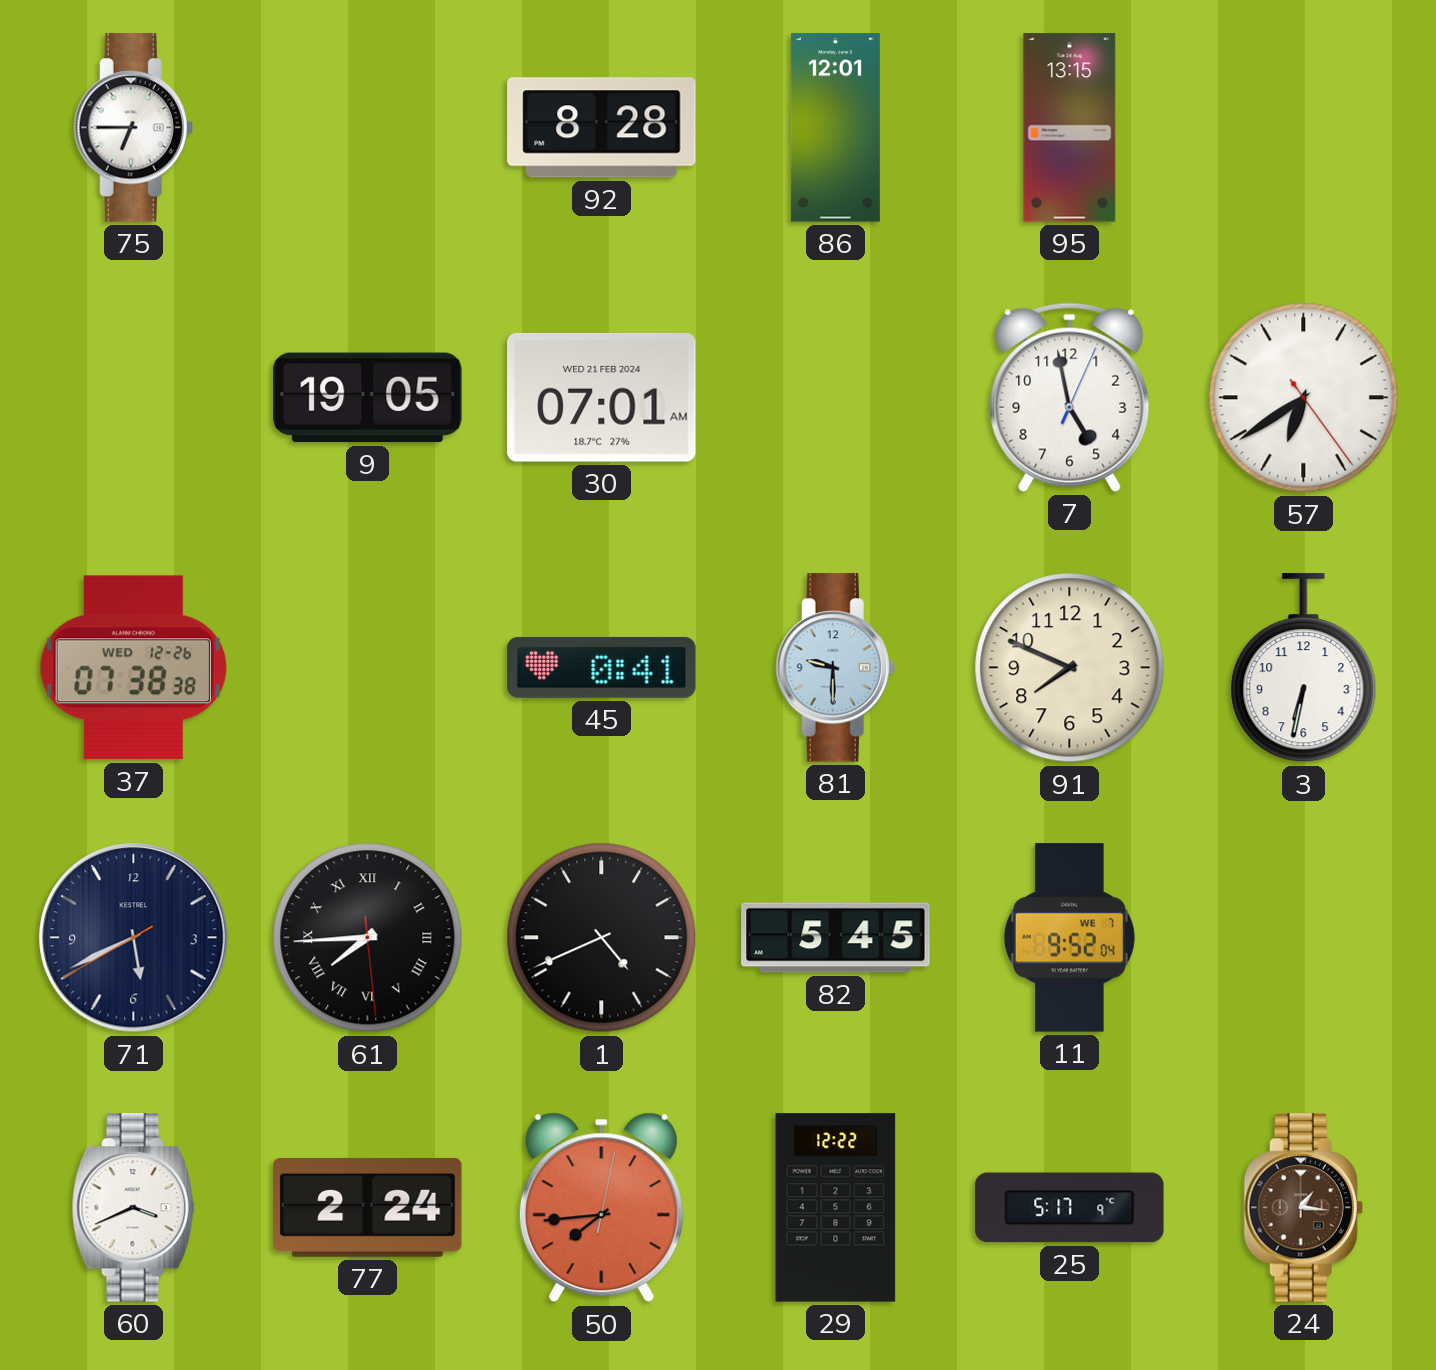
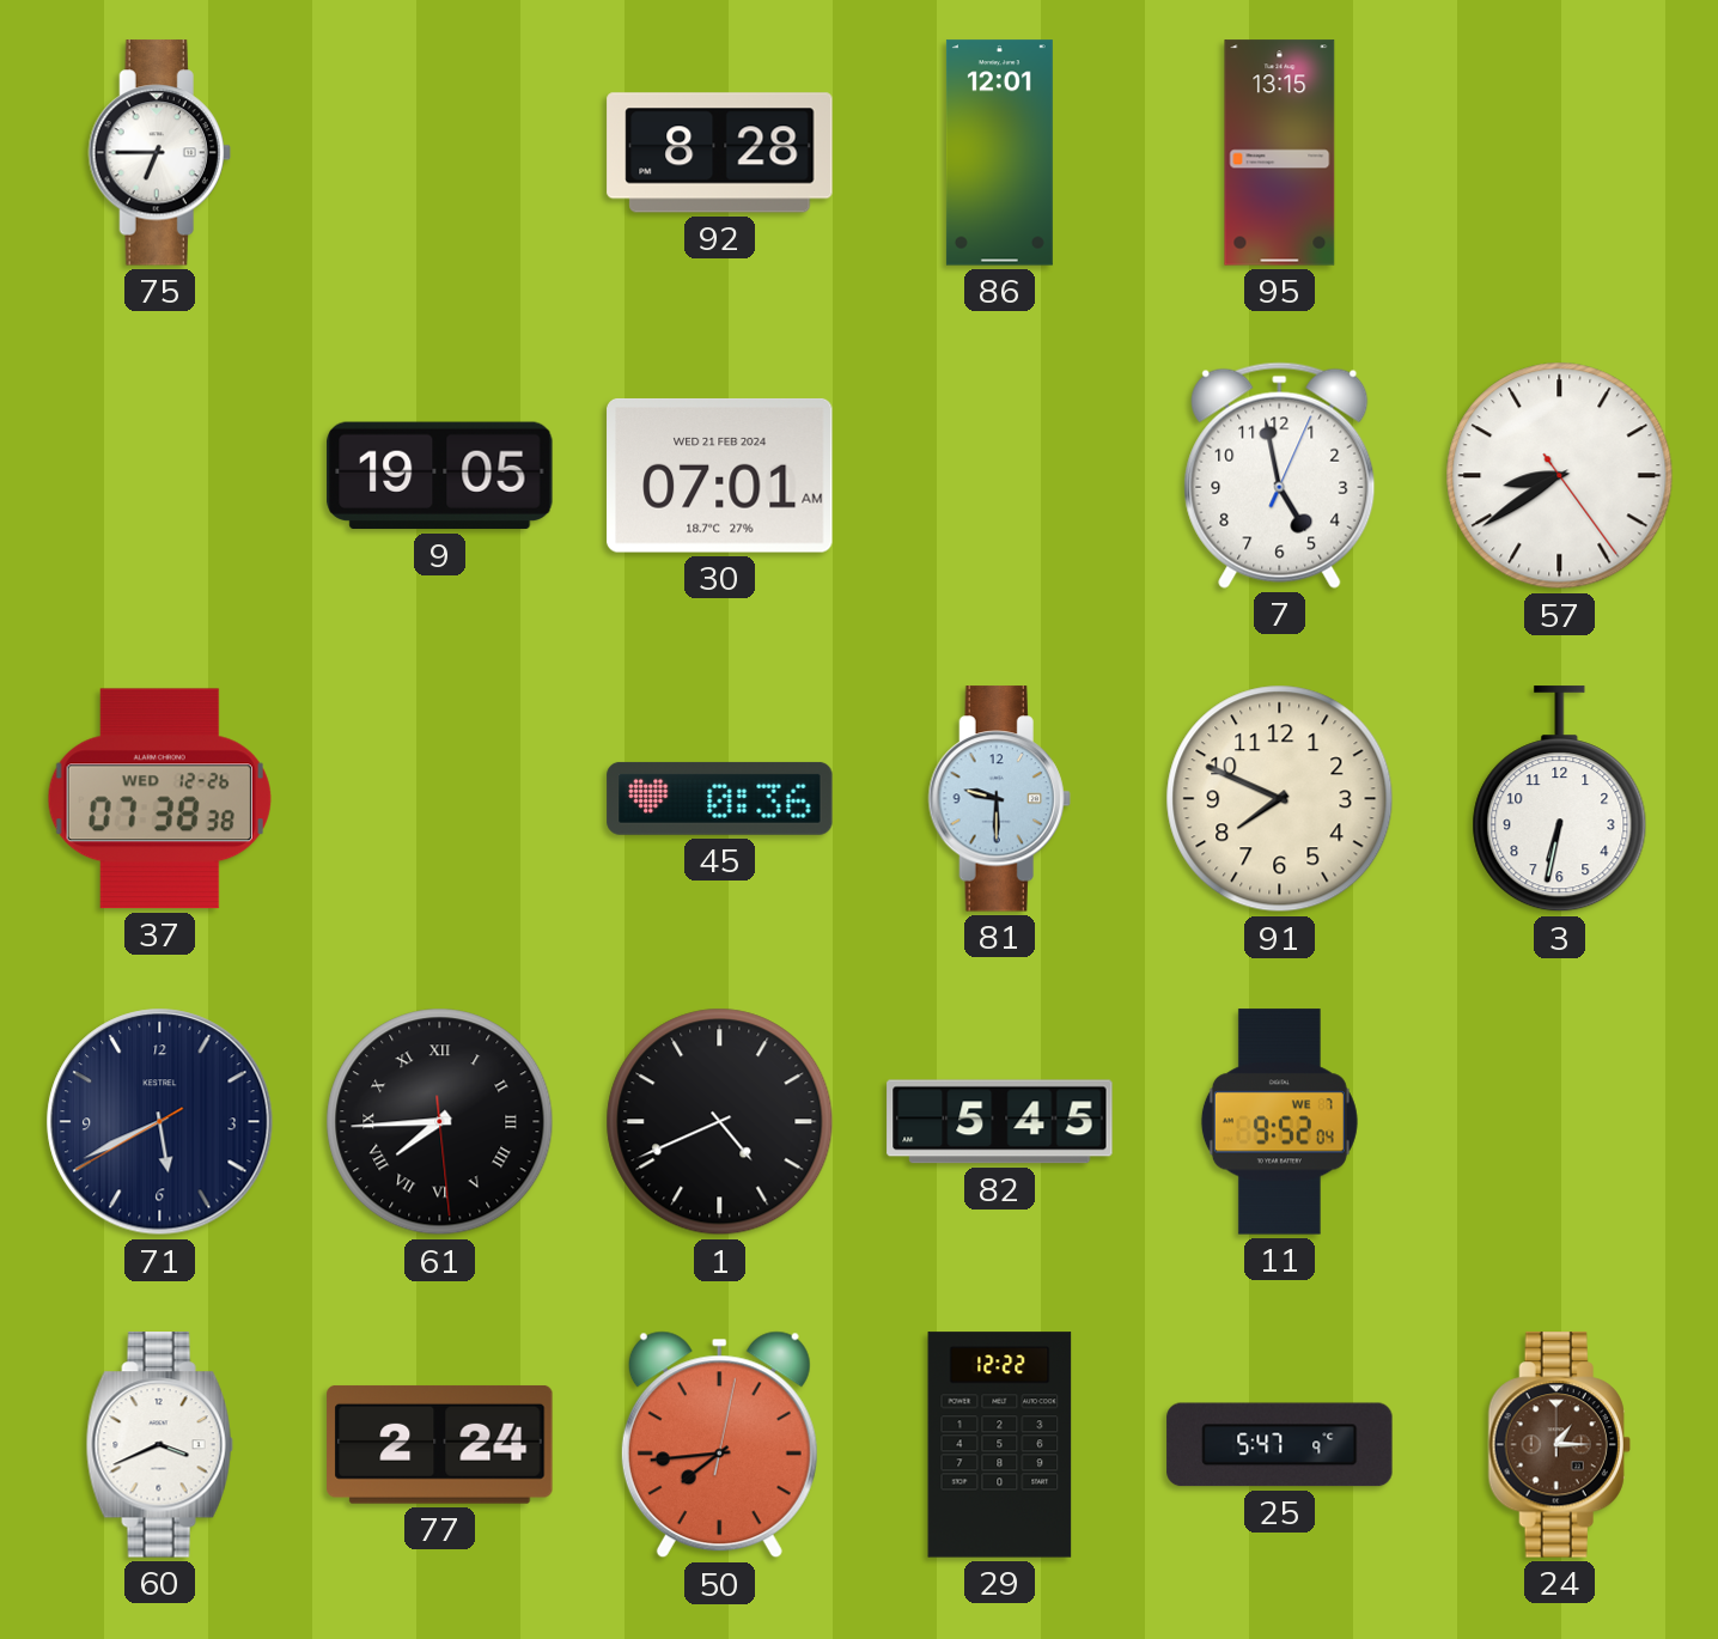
57: 6:39 -> 8:39 (1560, 476)
45: 0:41 -> 0:36 (720, 798)
25: 5:17 -> 5:47 (1280, 1445)
24: 1:16 -> 1:15 (1559, 1445)
